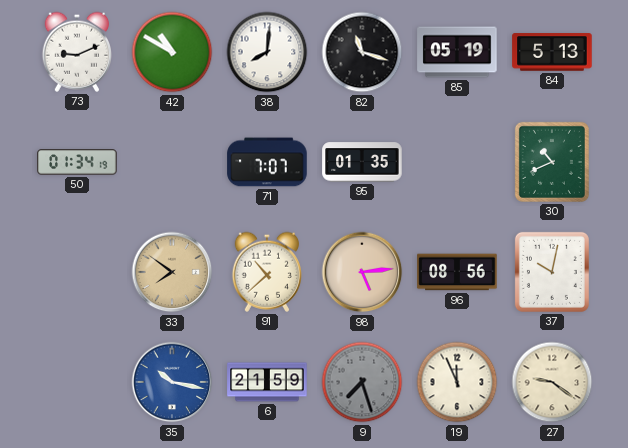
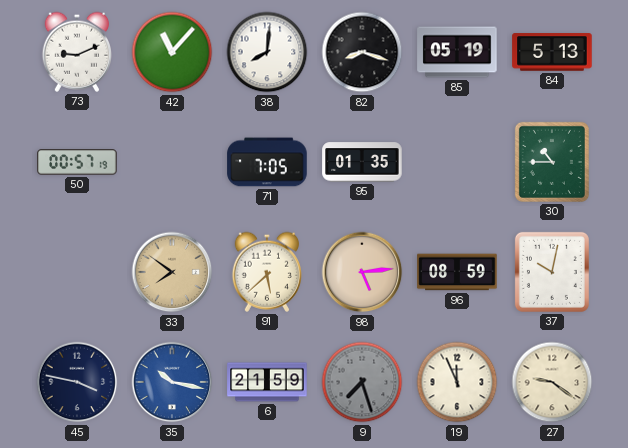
42: 10:50 -> 11:07 (172, 52)
82: 11:18 -> 8:18 (362, 52)
50: 01:34 -> 00:57 (77, 162)
71: 7:07 -> 7:05 (267, 162)
30: 10:41 -> 10:45 (552, 162)
91: 10:38 -> 5:38 (266, 272)
96: 08:56 -> 08:59 (457, 272)
45: none -> 3:47 (77, 382)
